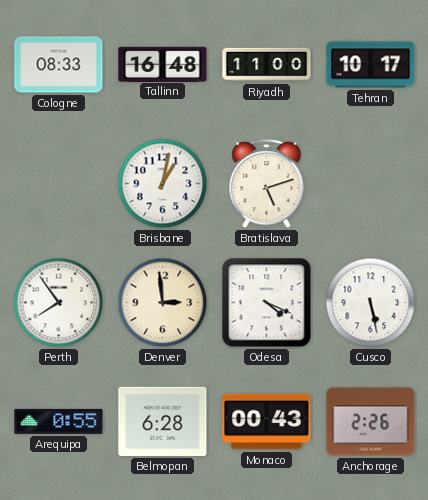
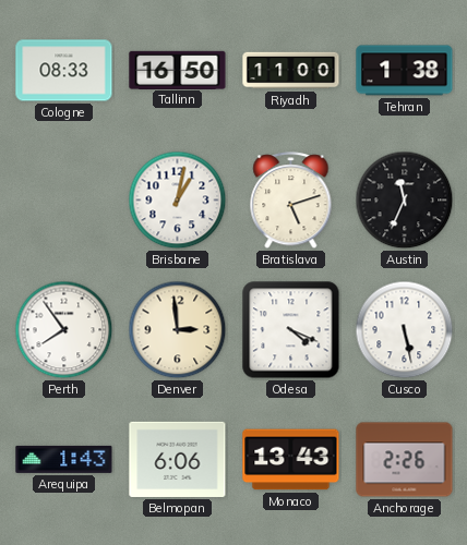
Tallinn: 16:48 -> 16:50 (178, 70)
Tehran: 10:17 -> 1:38 (405, 71)
Austin: none -> 11:34 (405, 201)
Arequipa: 0:55 -> 1:43 (64, 459)
Belmopan: 6:28 -> 6:06 (178, 459)
Monaco: 00:43 -> 13:43 (291, 460)
